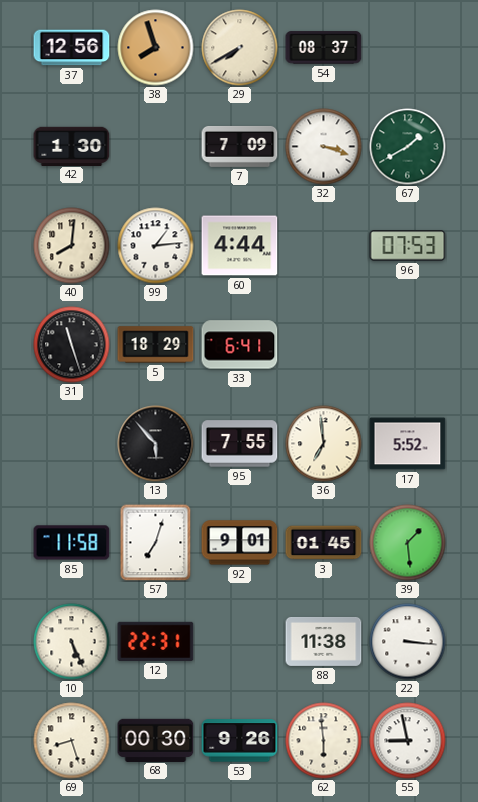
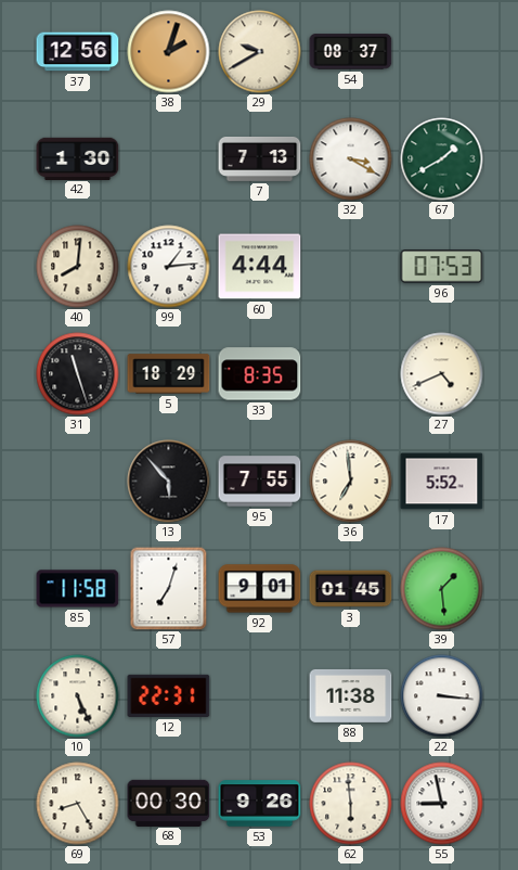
38: 7:57 -> 2:03 (169, 52)
29: 7:40 -> 9:40 (260, 52)
7: 7:09 -> 7:13 (260, 158)
32: 3:18 -> 3:20 (351, 159)
33: 6:41 -> 8:35 (260, 374)
27: none -> 4:41 (442, 374)
69: 8:27 -> 8:25 (78, 804)
